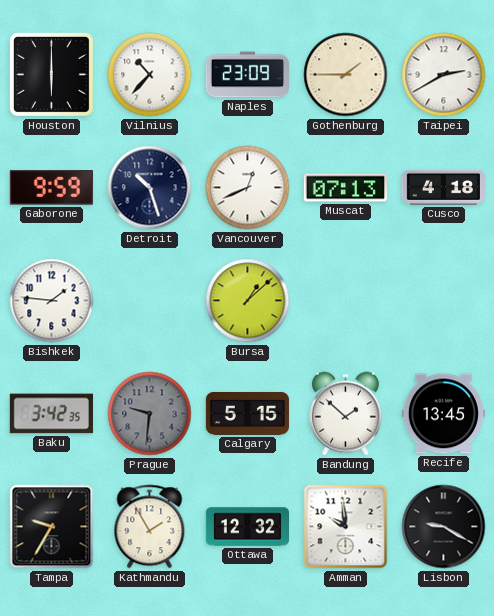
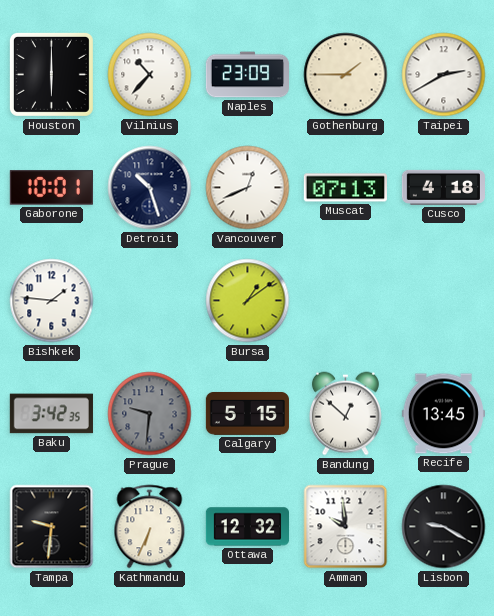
Gaborone: 9:59 -> 10:01 (51, 188)
Bursa: 1:08 -> 1:09 (248, 301)
Bandung: 1:52 -> 12:52 (345, 414)
Tampa: 9:35 -> 9:31 (52, 527)
Kathmandu: 1:55 -> 6:34 (150, 527)
